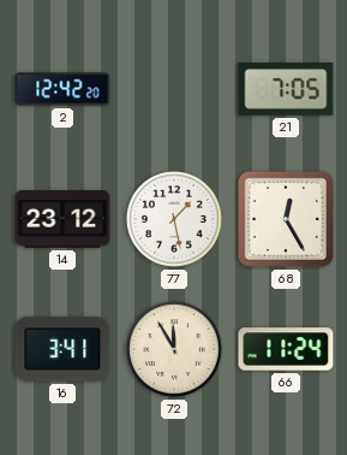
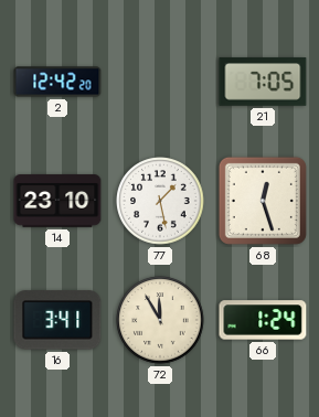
14: 23:12 -> 23:10 (57, 201)
68: 12:25 -> 12:27 (263, 201)
66: 11:24 -> 1:24 (263, 320)
